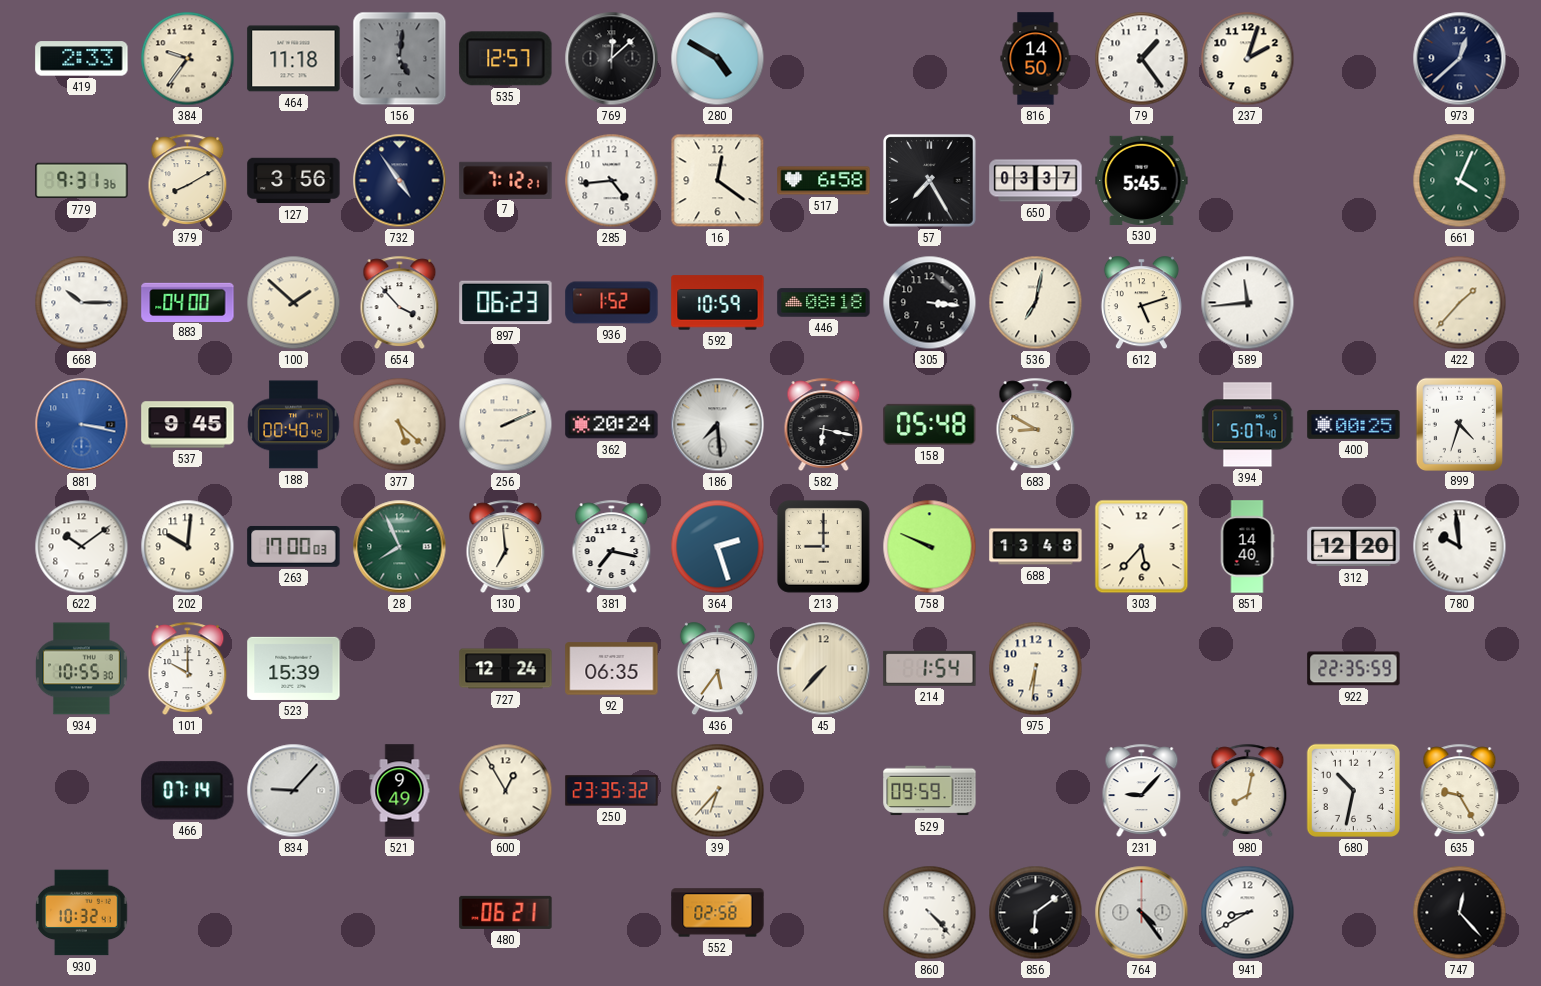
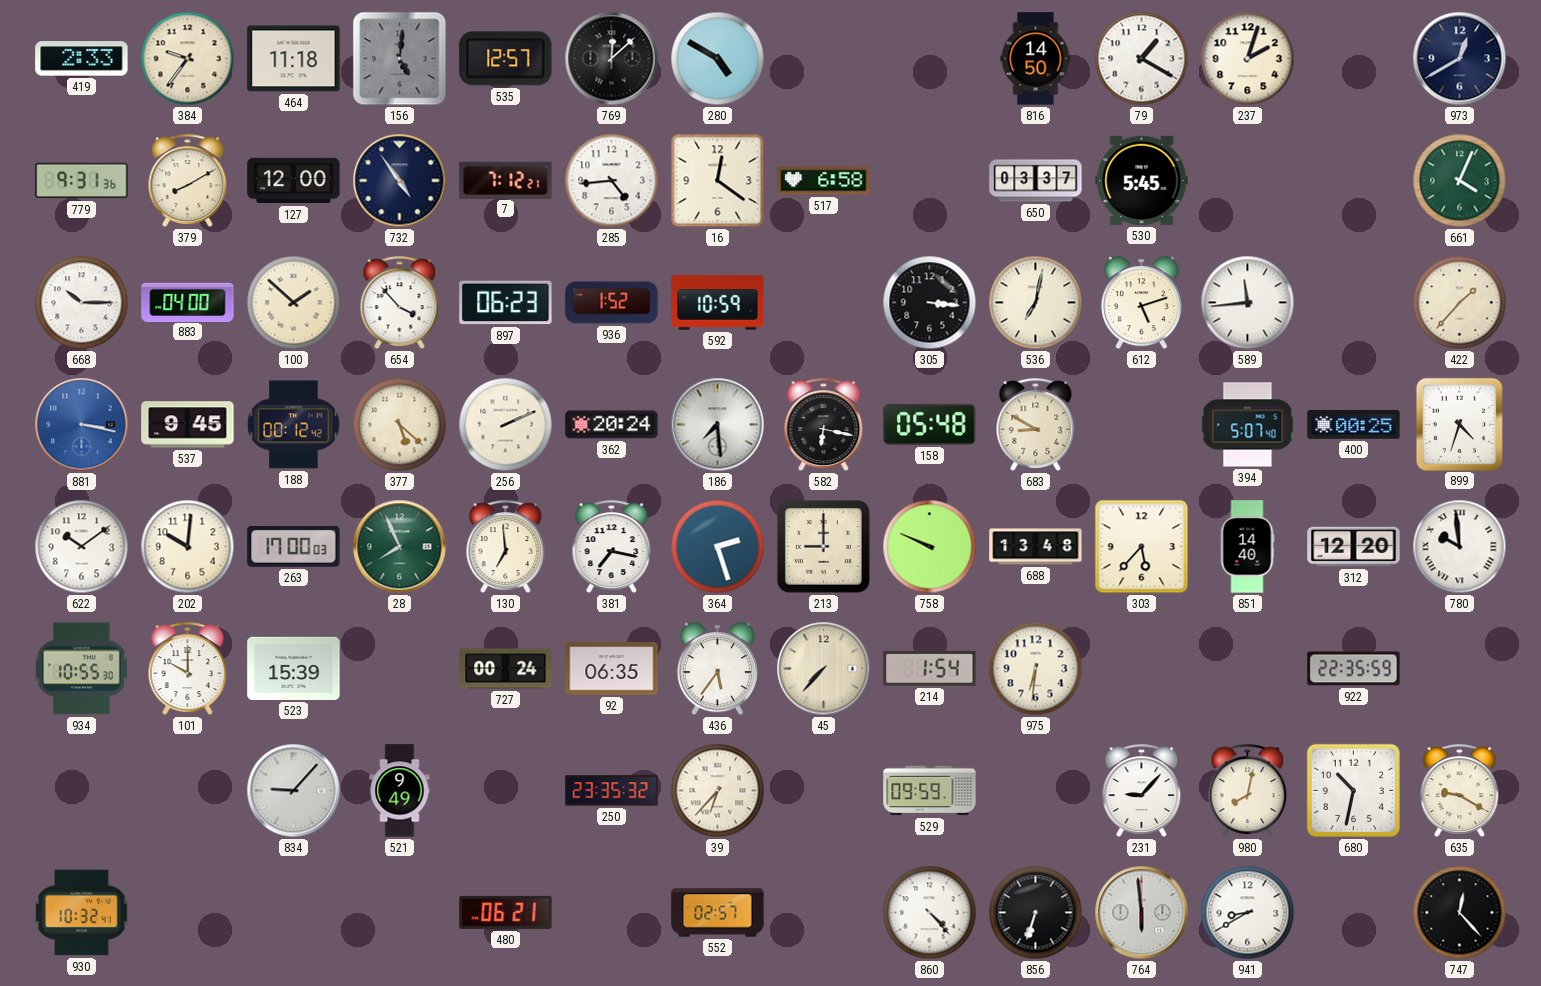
79: 1:24 -> 1:20 (1142, 59)
973: 12:38 -> 12:40 (1460, 59)
127: 3:56 -> 12:00 (294, 181)
57: 7:25 -> none (930, 181)
446: 08:18 -> none (824, 303)
188: 00:40 -> 00:12 (294, 425)
727: 12:24 -> 00:24 (506, 669)
466: 07:14 -> none (188, 791)
600: 12:55 -> none (506, 791)
635: 9:25 -> 9:20 (1460, 790)
552: 02:58 -> 02:57 (718, 913)
856: 6:09 -> 6:33 (1036, 913)
764: 4:24 -> 5:59 (1142, 913)
